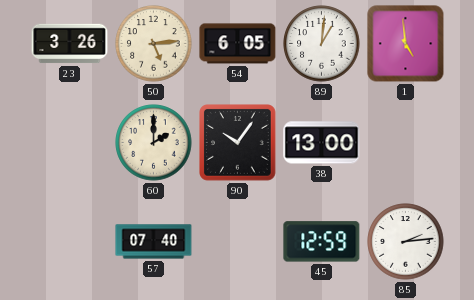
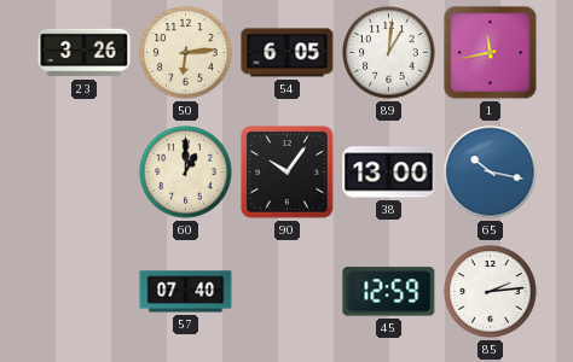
50: 5:14 -> 6:14 (186, 53)
1: 4:59 -> 11:43 (491, 53)
60: 2:00 -> 1:00 (186, 173)
65: none -> 10:17 (491, 173)
